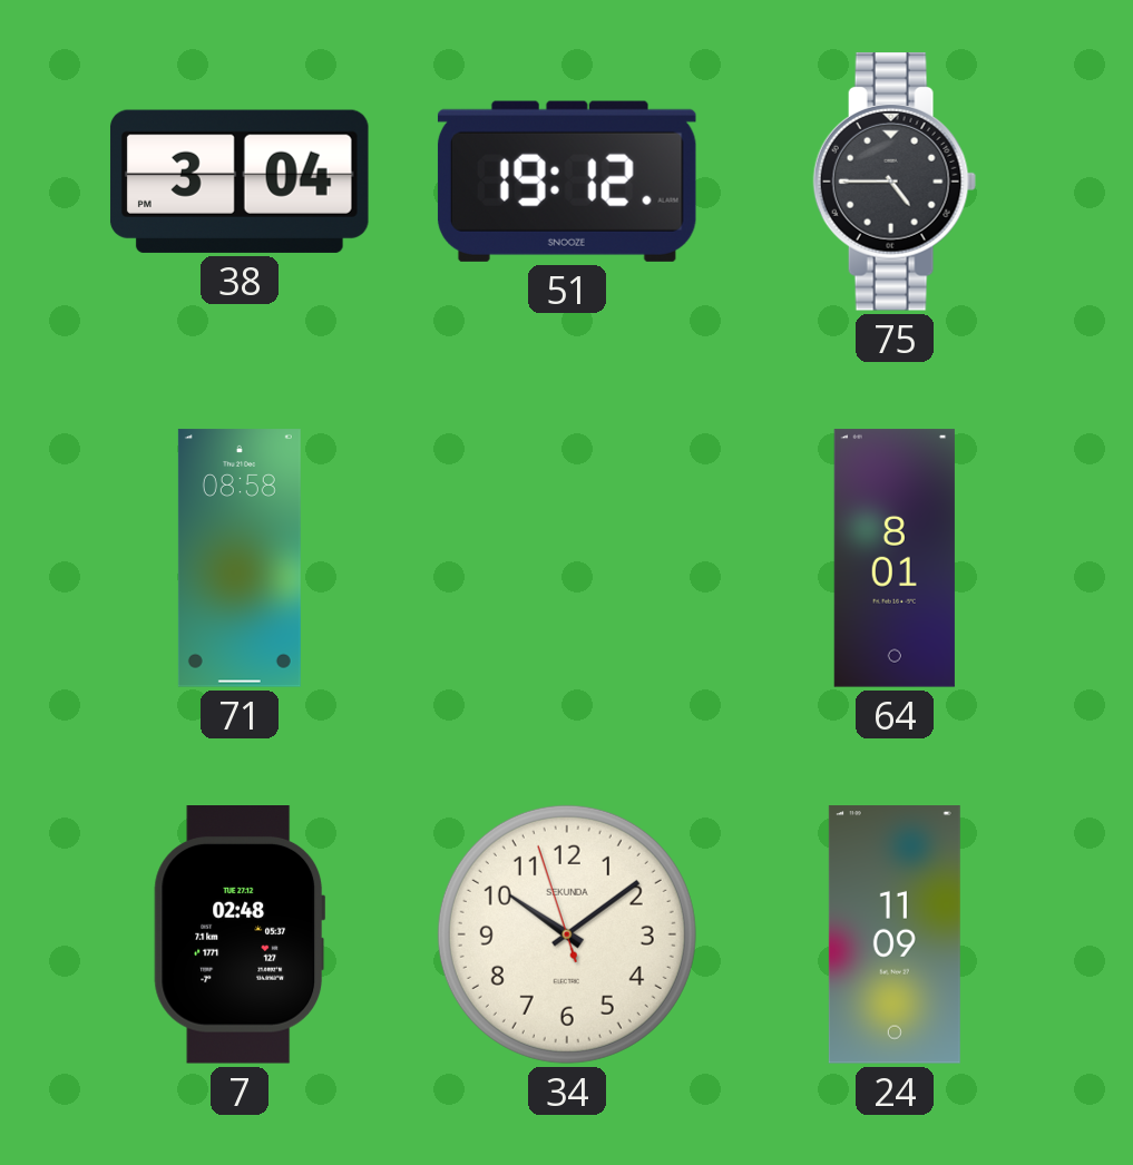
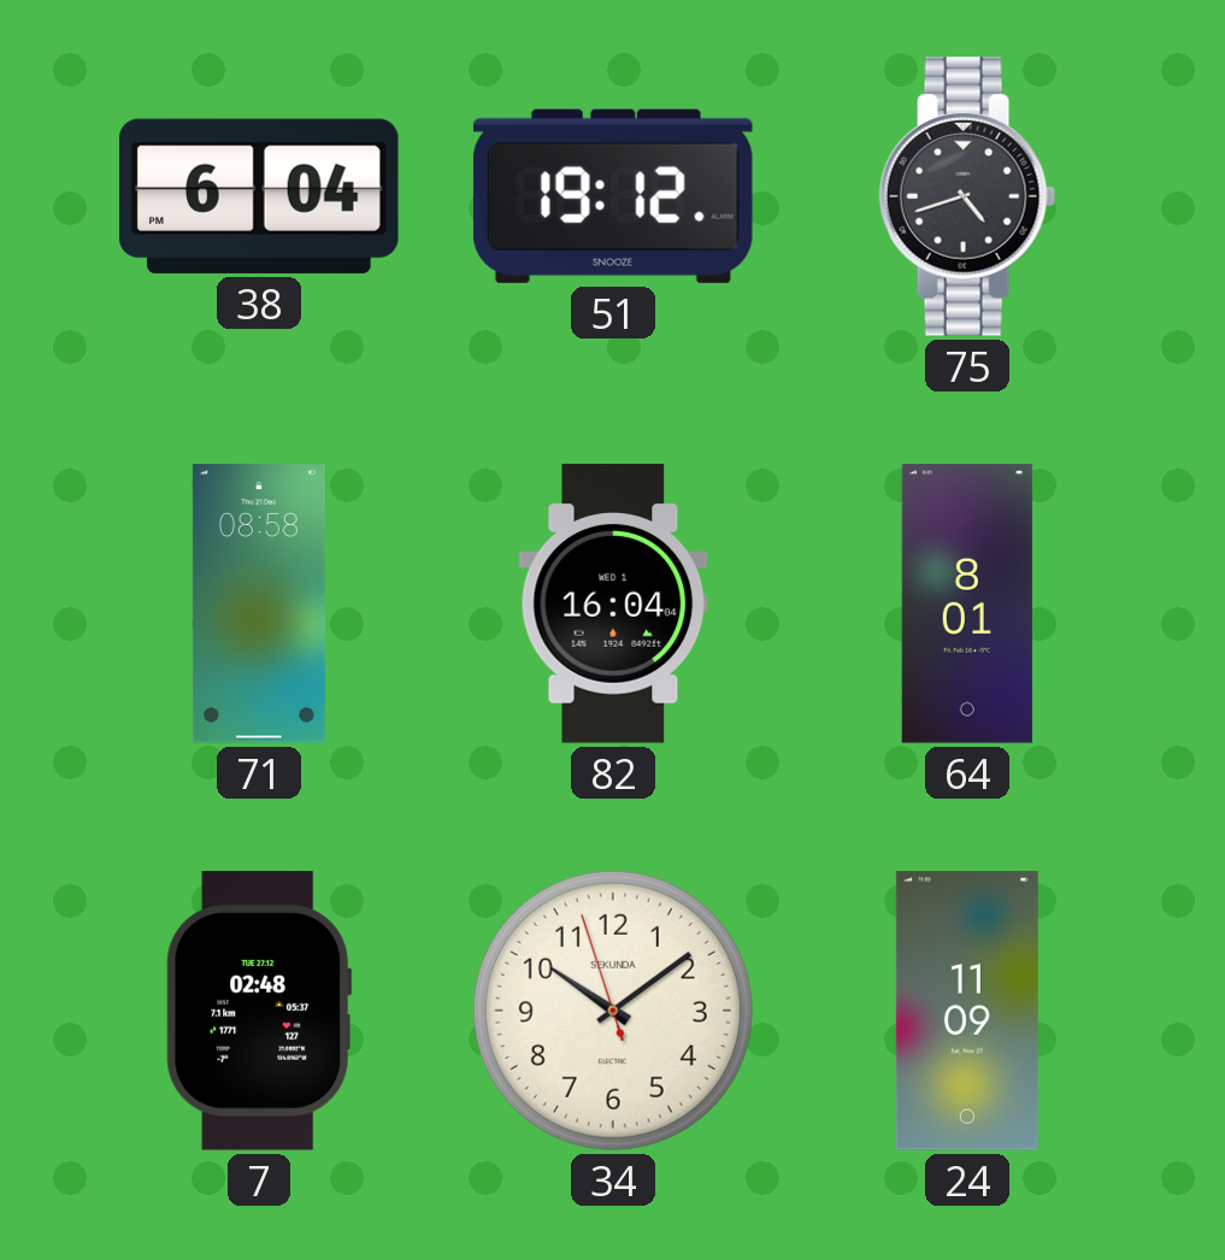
38: 3:04 -> 6:04 (259, 196)
75: 4:45 -> 4:42 (967, 198)
82: none -> 16:04 (613, 603)
